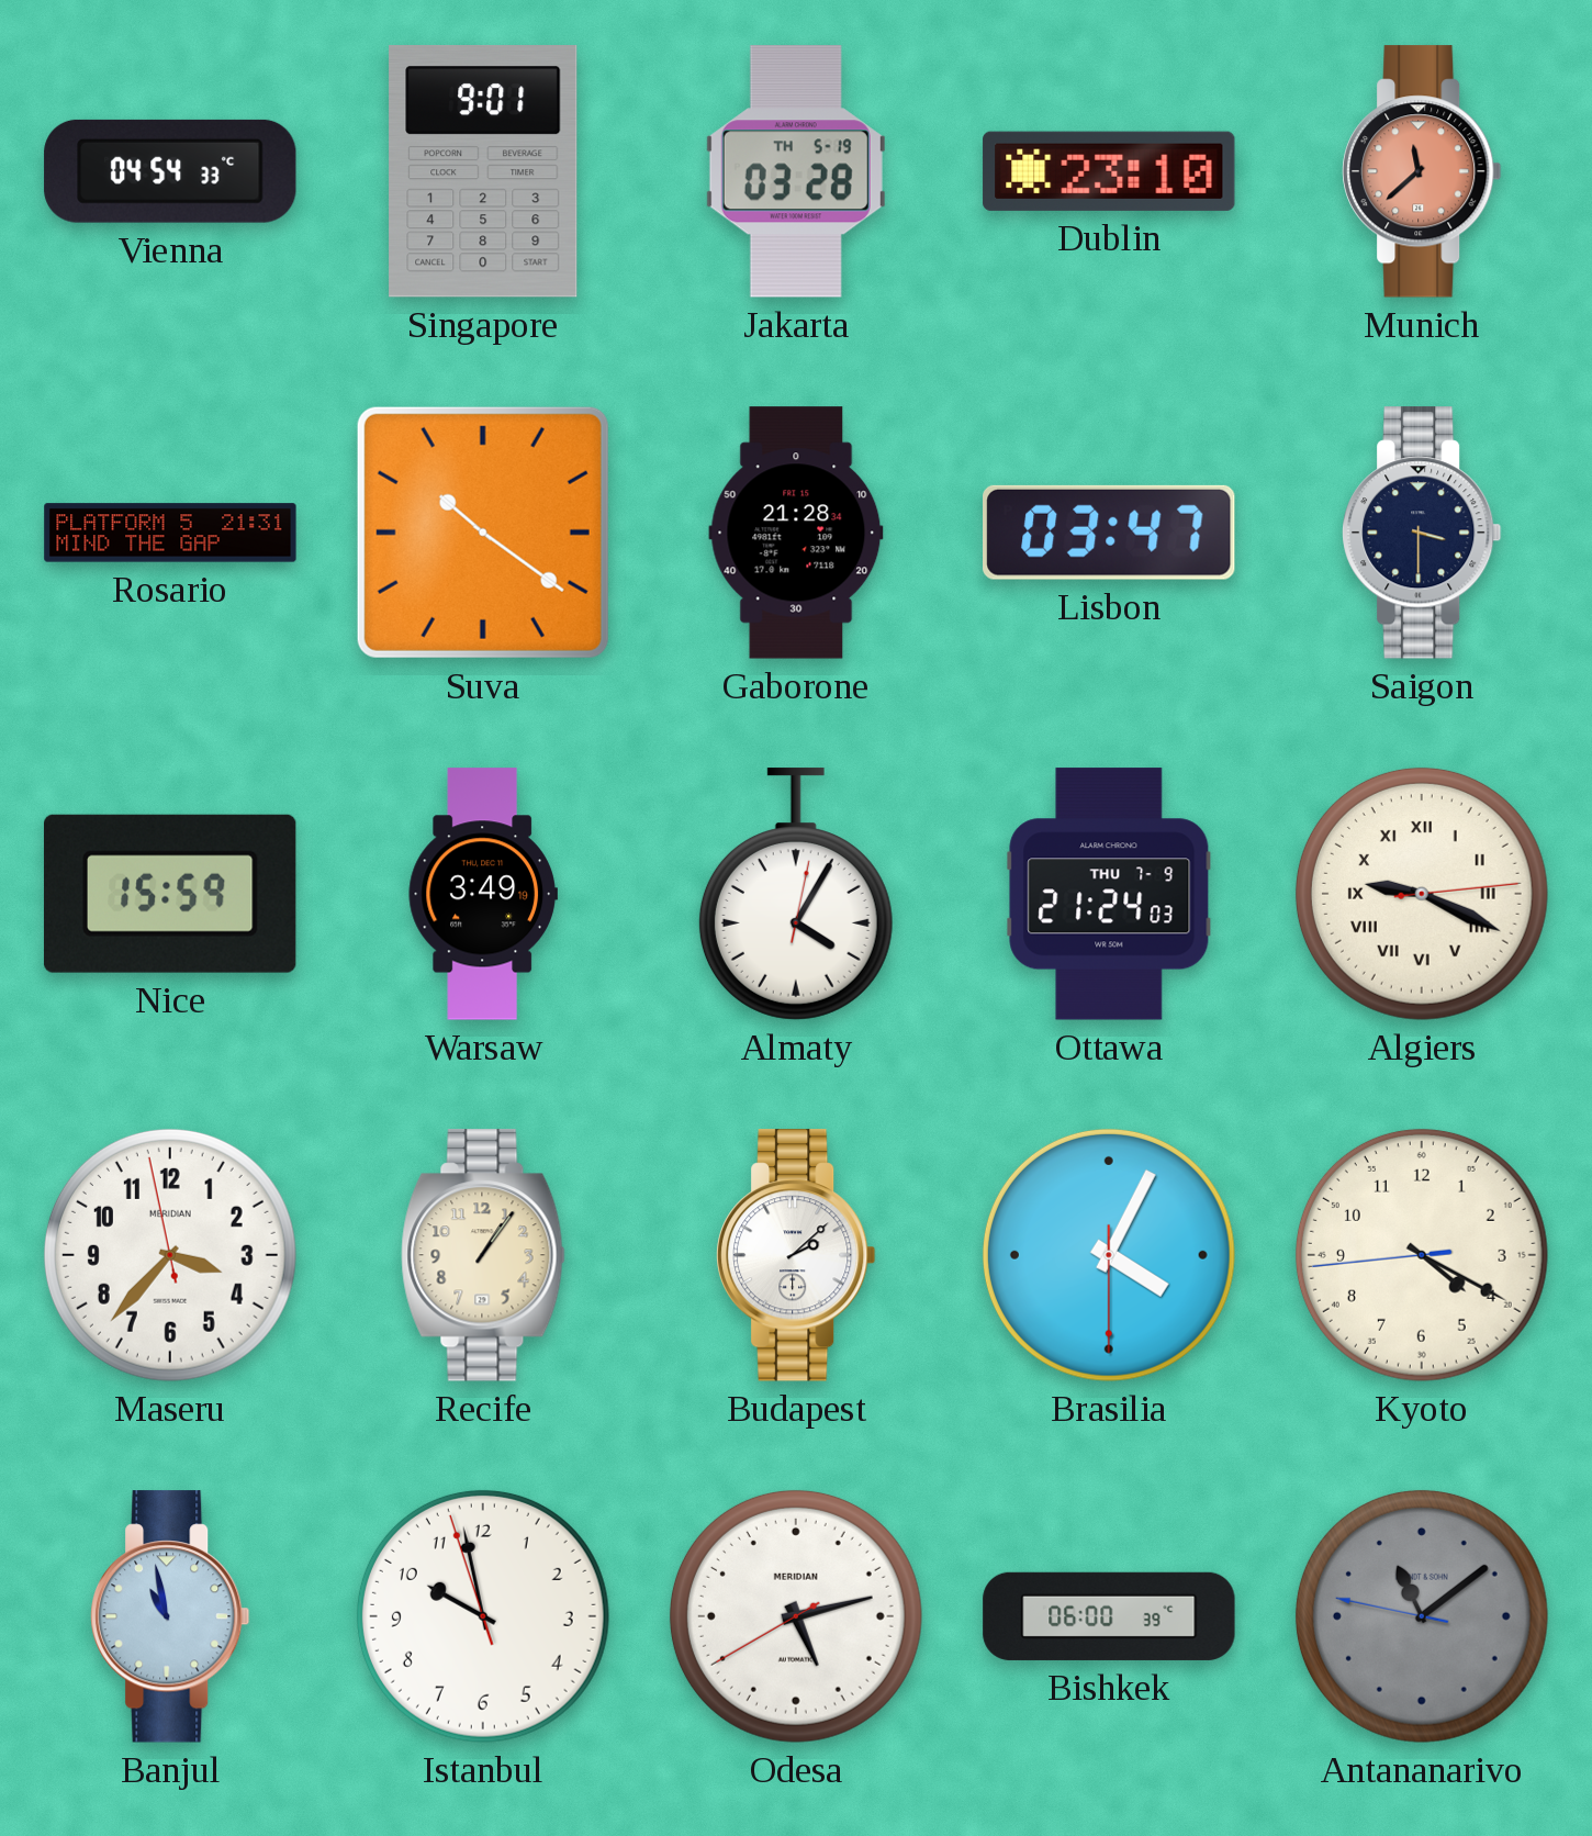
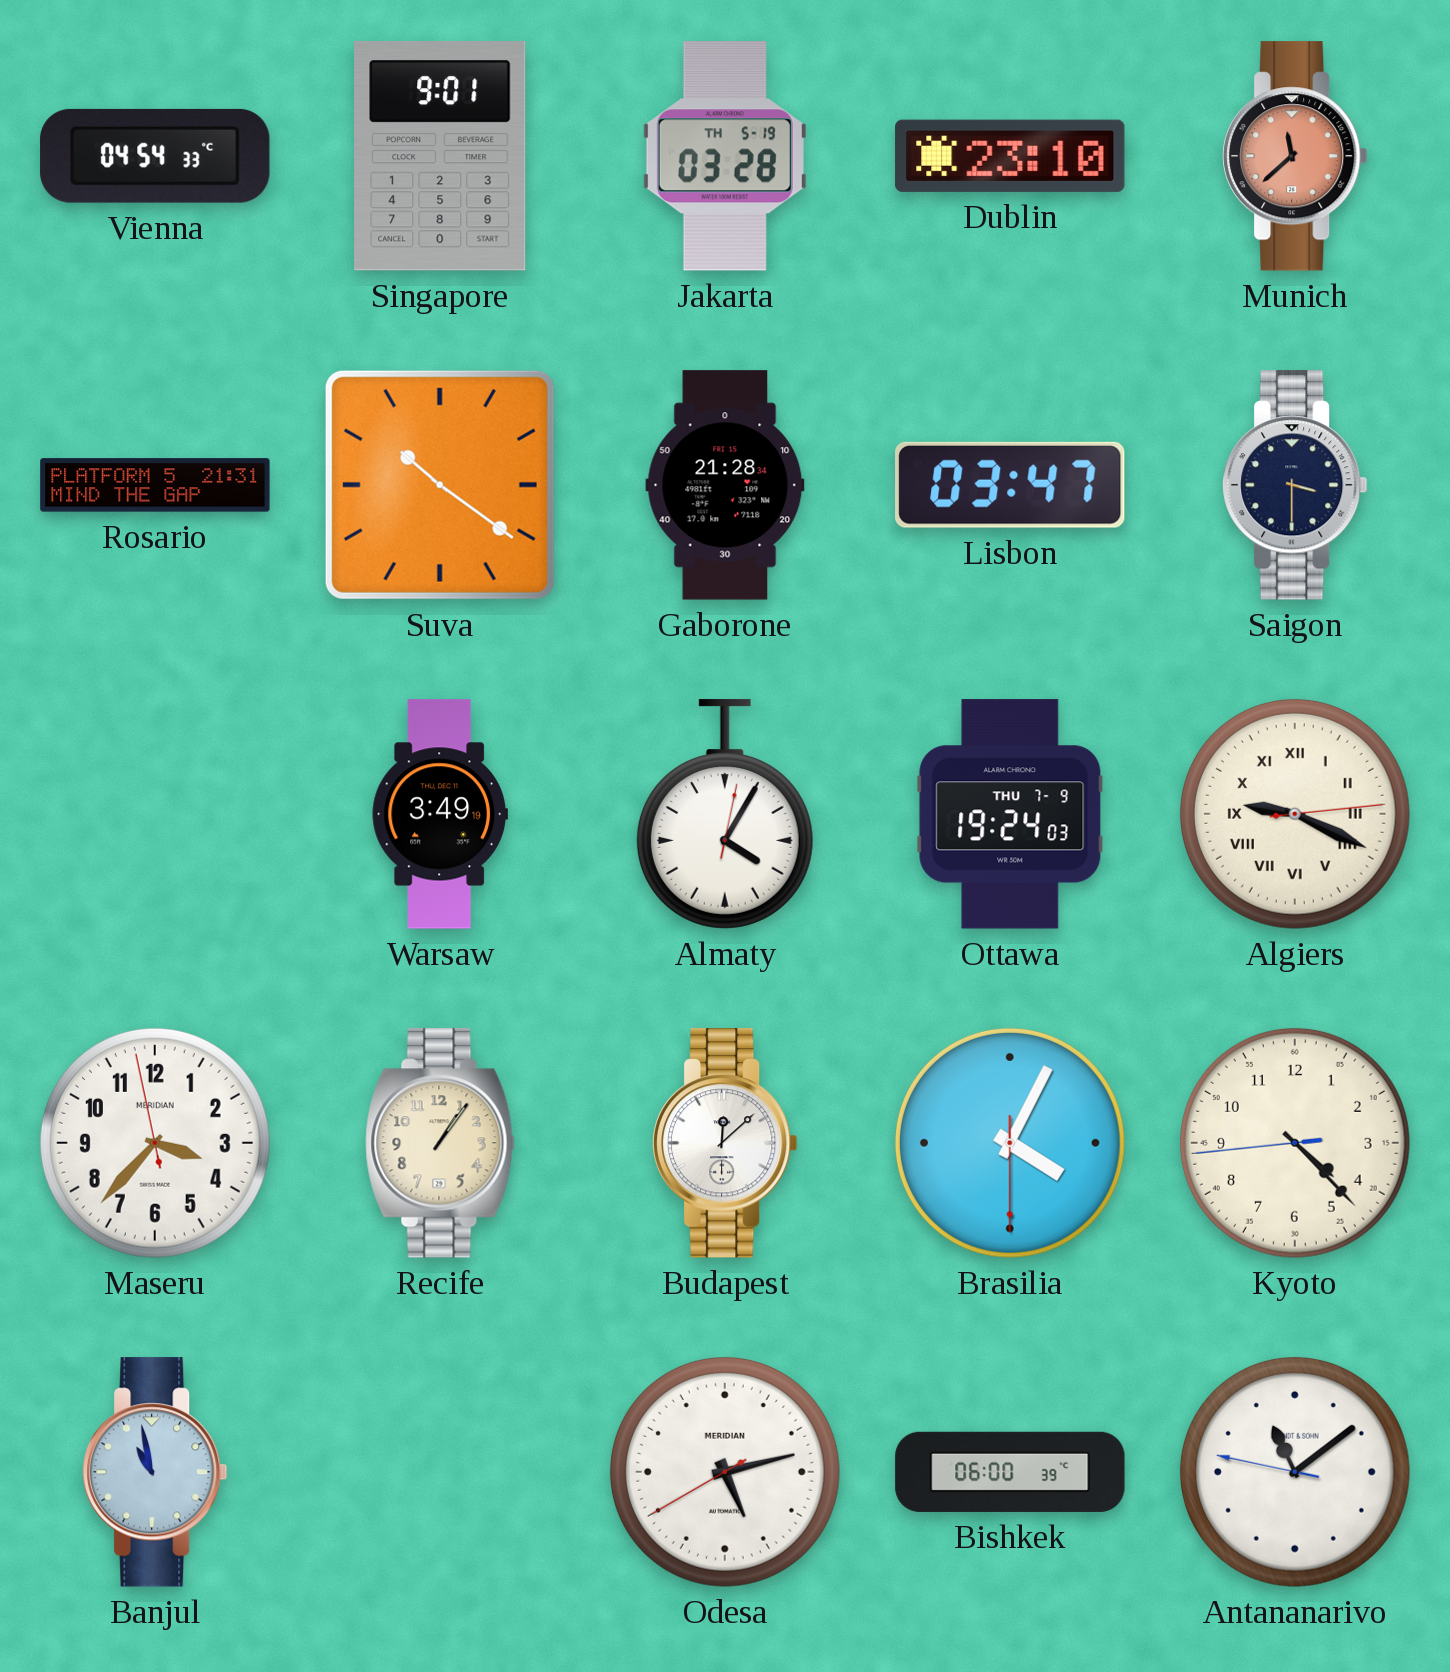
Nice: 15:59 -> none (170, 894)
Ottawa: 21:24 -> 19:24 (1010, 814)
Budapest: 2:08 -> 12:08 (725, 1143)
Kyoto: 4:19 -> 4:22 (1295, 1143)
Istanbul: 9:57 -> none (483, 1616)
Antananarivo dial: grey -> white (1295, 1472)
